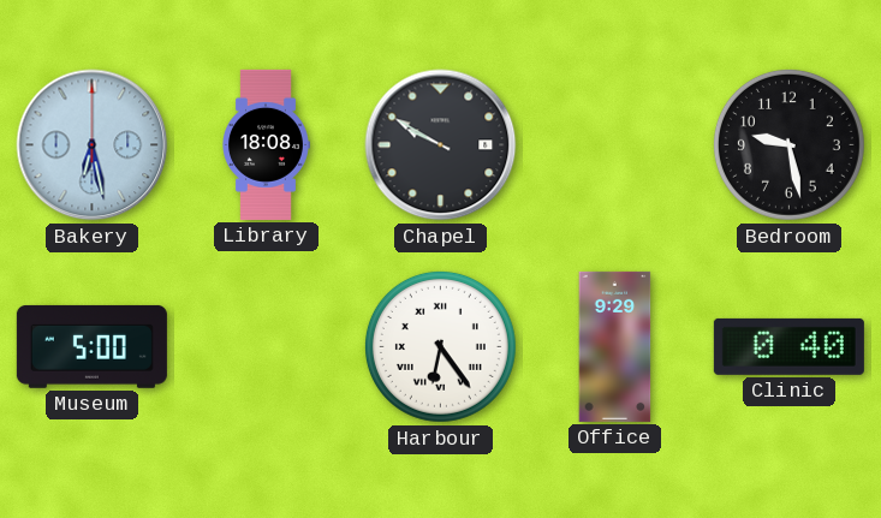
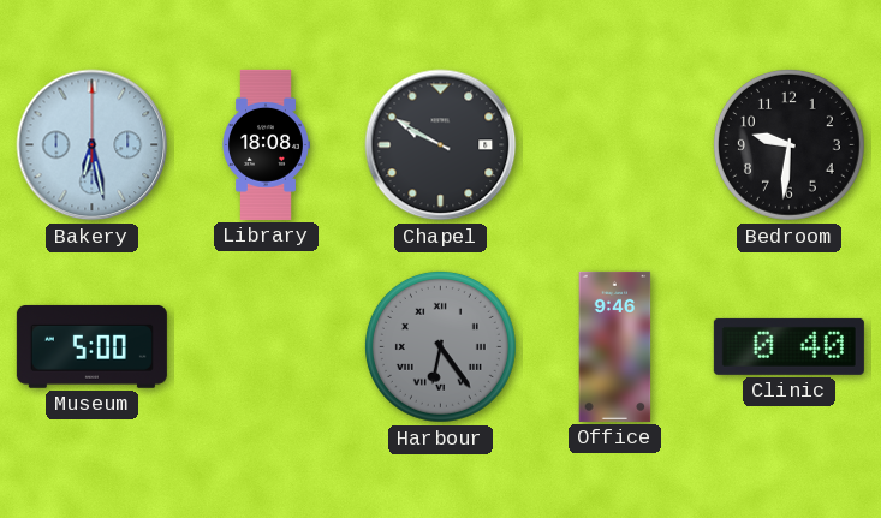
Bedroom: 9:28 -> 9:31 (788, 144)
Harbour dial: white -> grey (440, 346)
Office: 9:29 -> 9:46 (615, 346)
